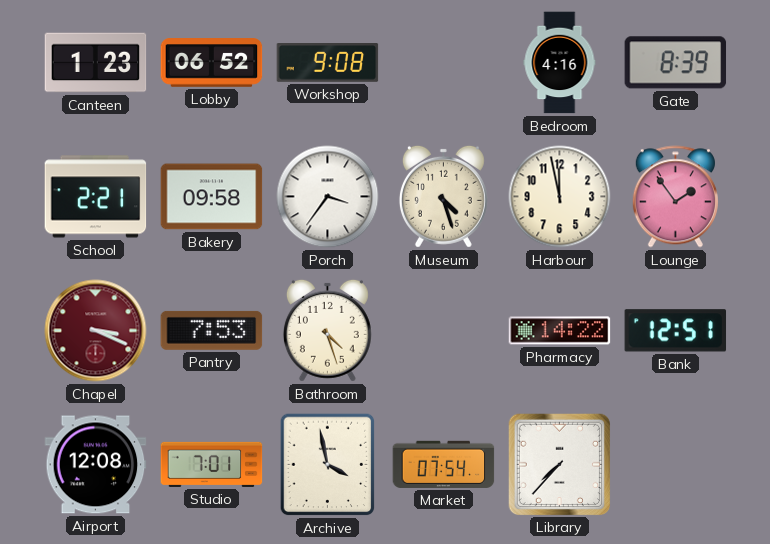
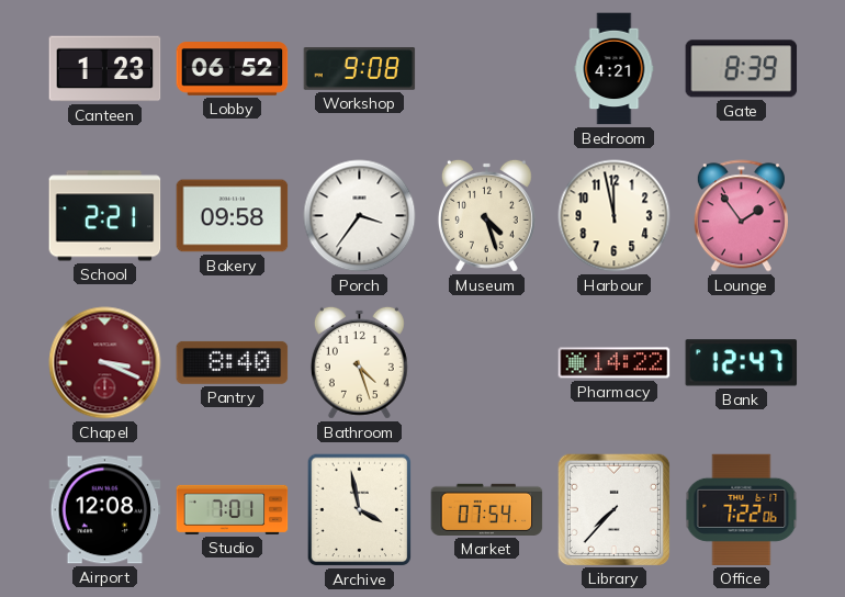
Bedroom: 4:16 -> 4:21 (615, 69)
Pantry: 7:53 -> 8:40 (233, 362)
Bank: 12:51 -> 12:47 (742, 363)
Office: none -> 7:22 (742, 509)
